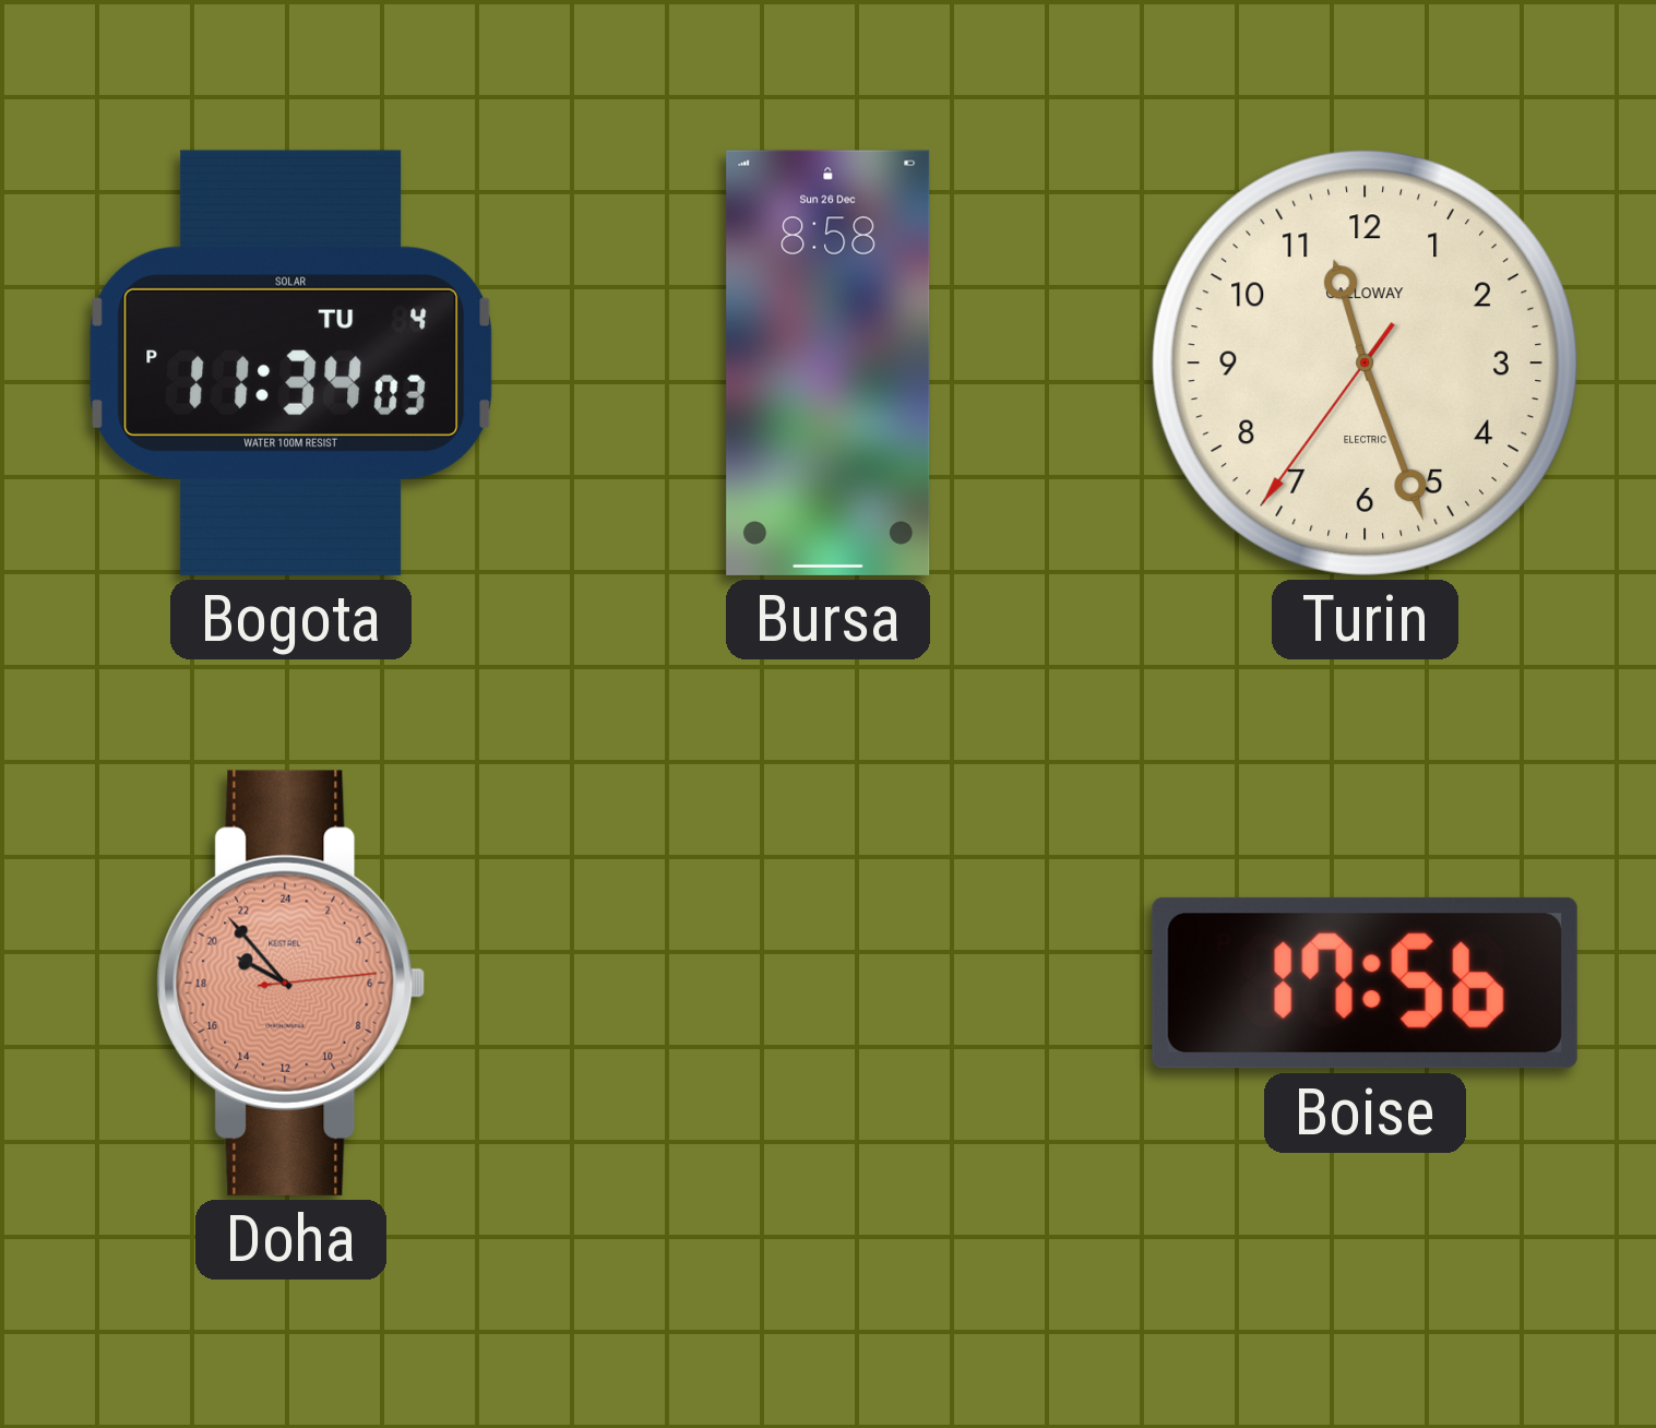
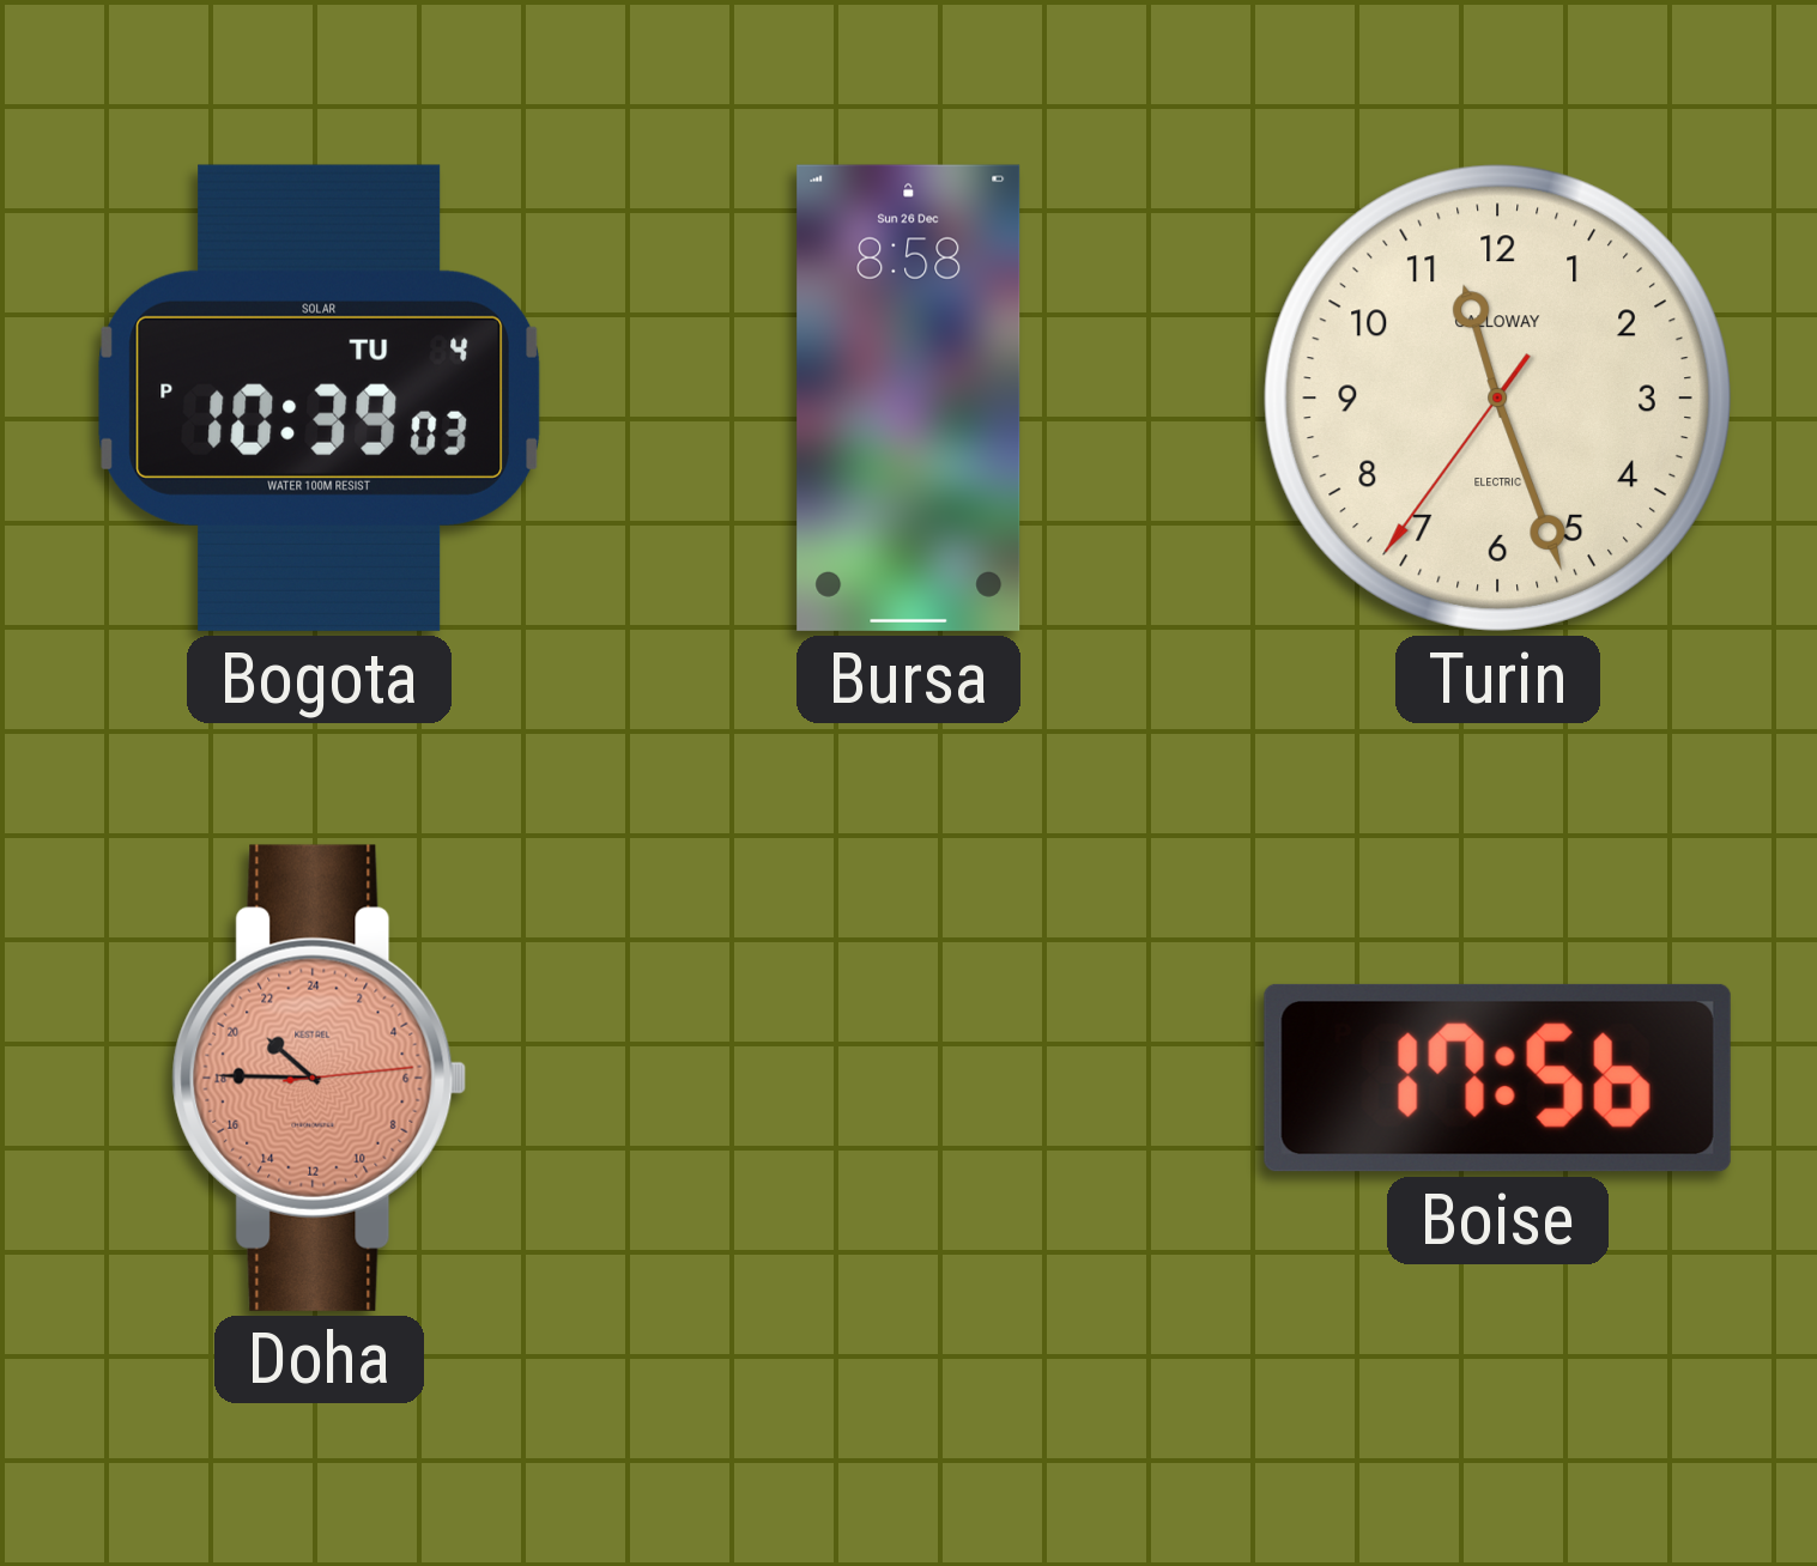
Bogota: 11:34 -> 10:39 (320, 397)
Doha: 19:53 -> 20:45 (320, 1078)
